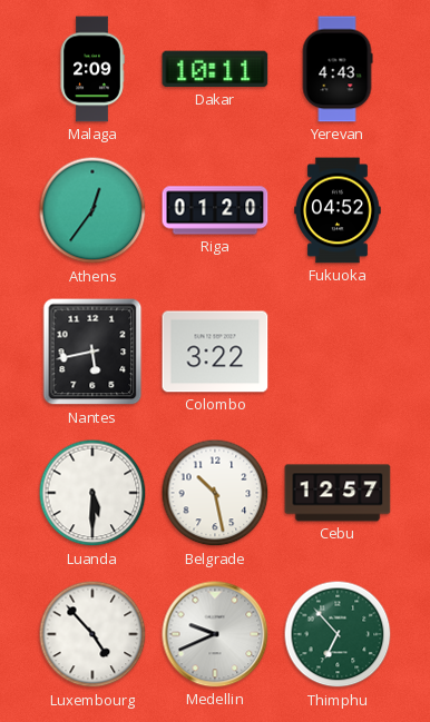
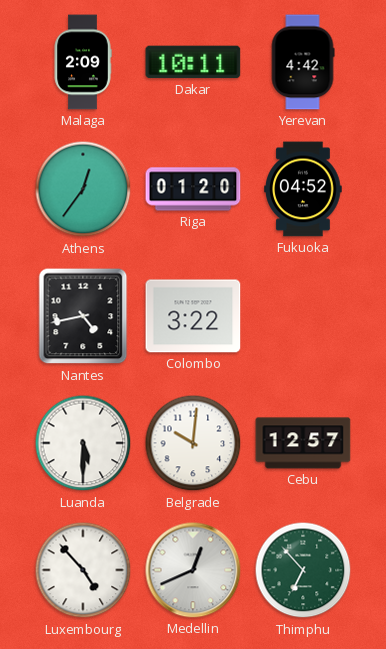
Yerevan: 4:43 -> 4:42 (303, 62)
Nantes: 5:43 -> 4:43 (83, 316)
Belgrade: 10:28 -> 10:01 (193, 443)
Medellin: 9:41 -> 12:41 (193, 570)
